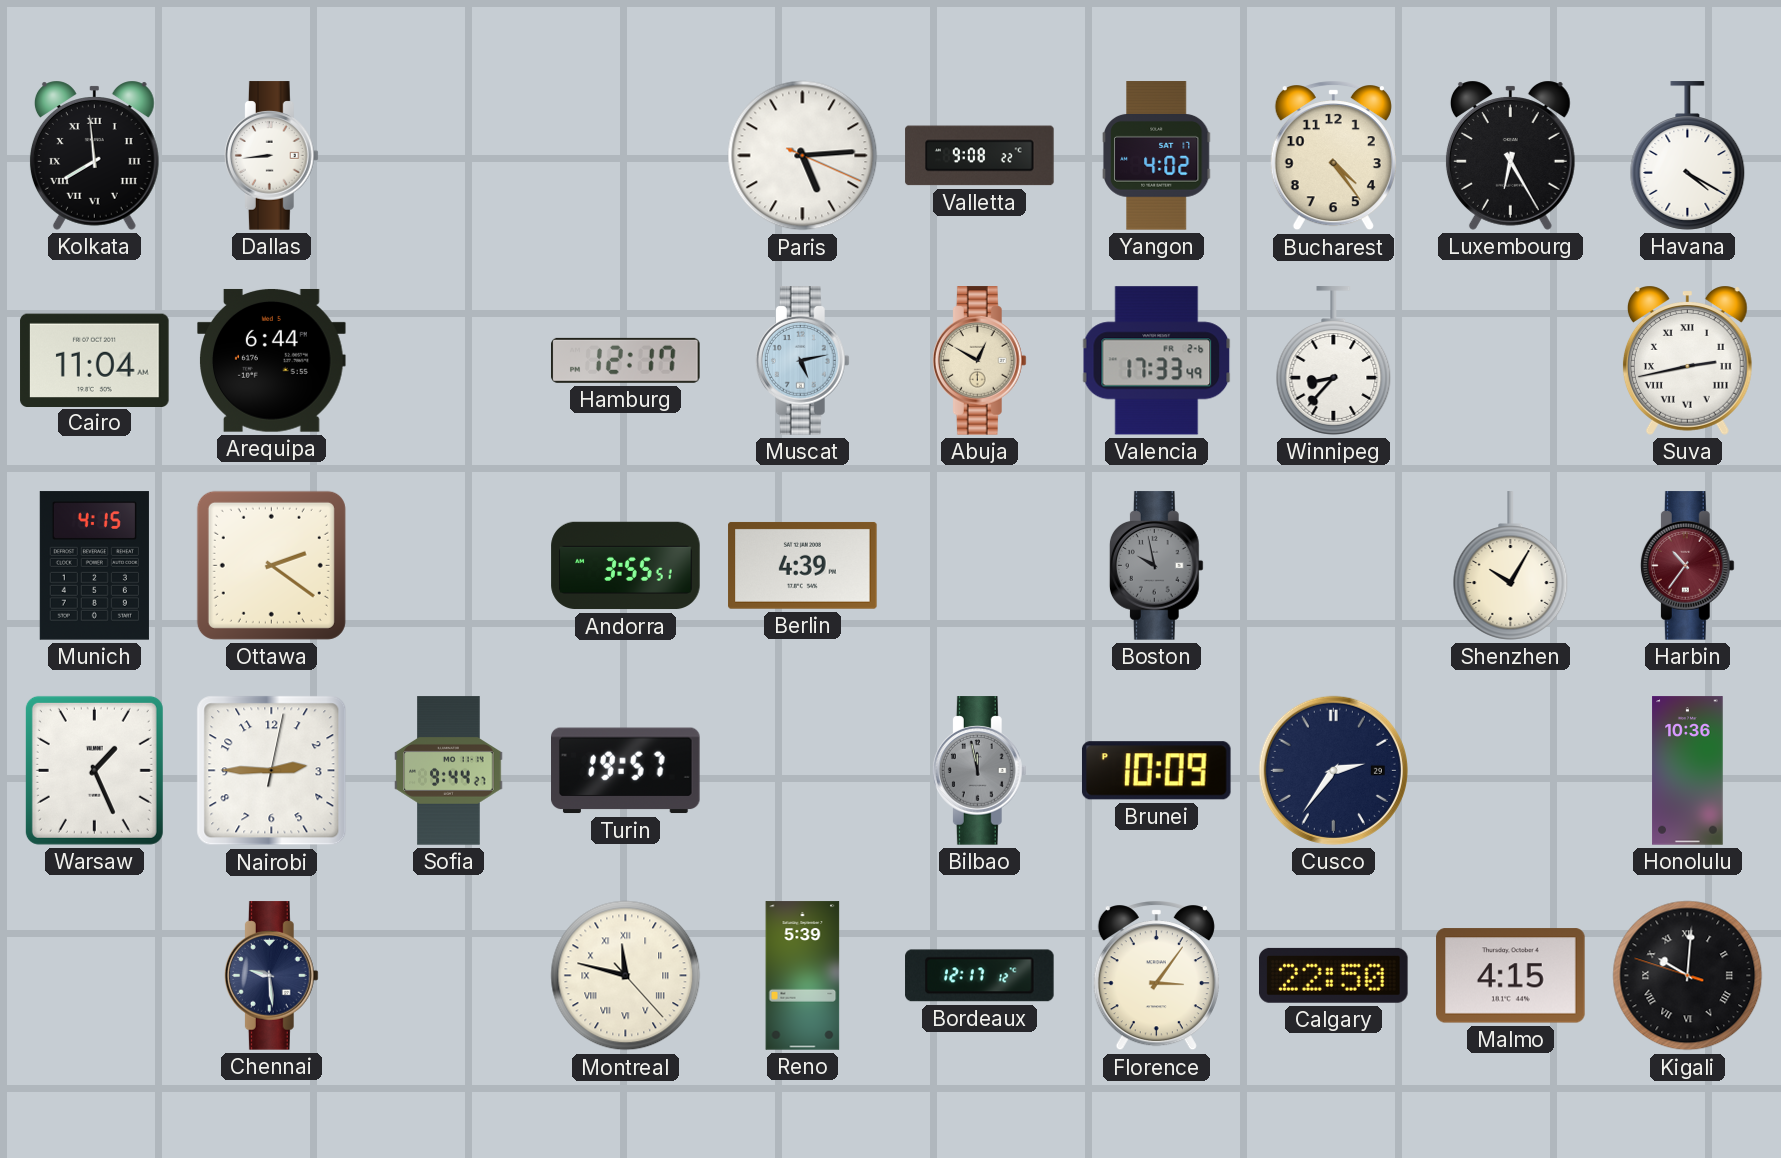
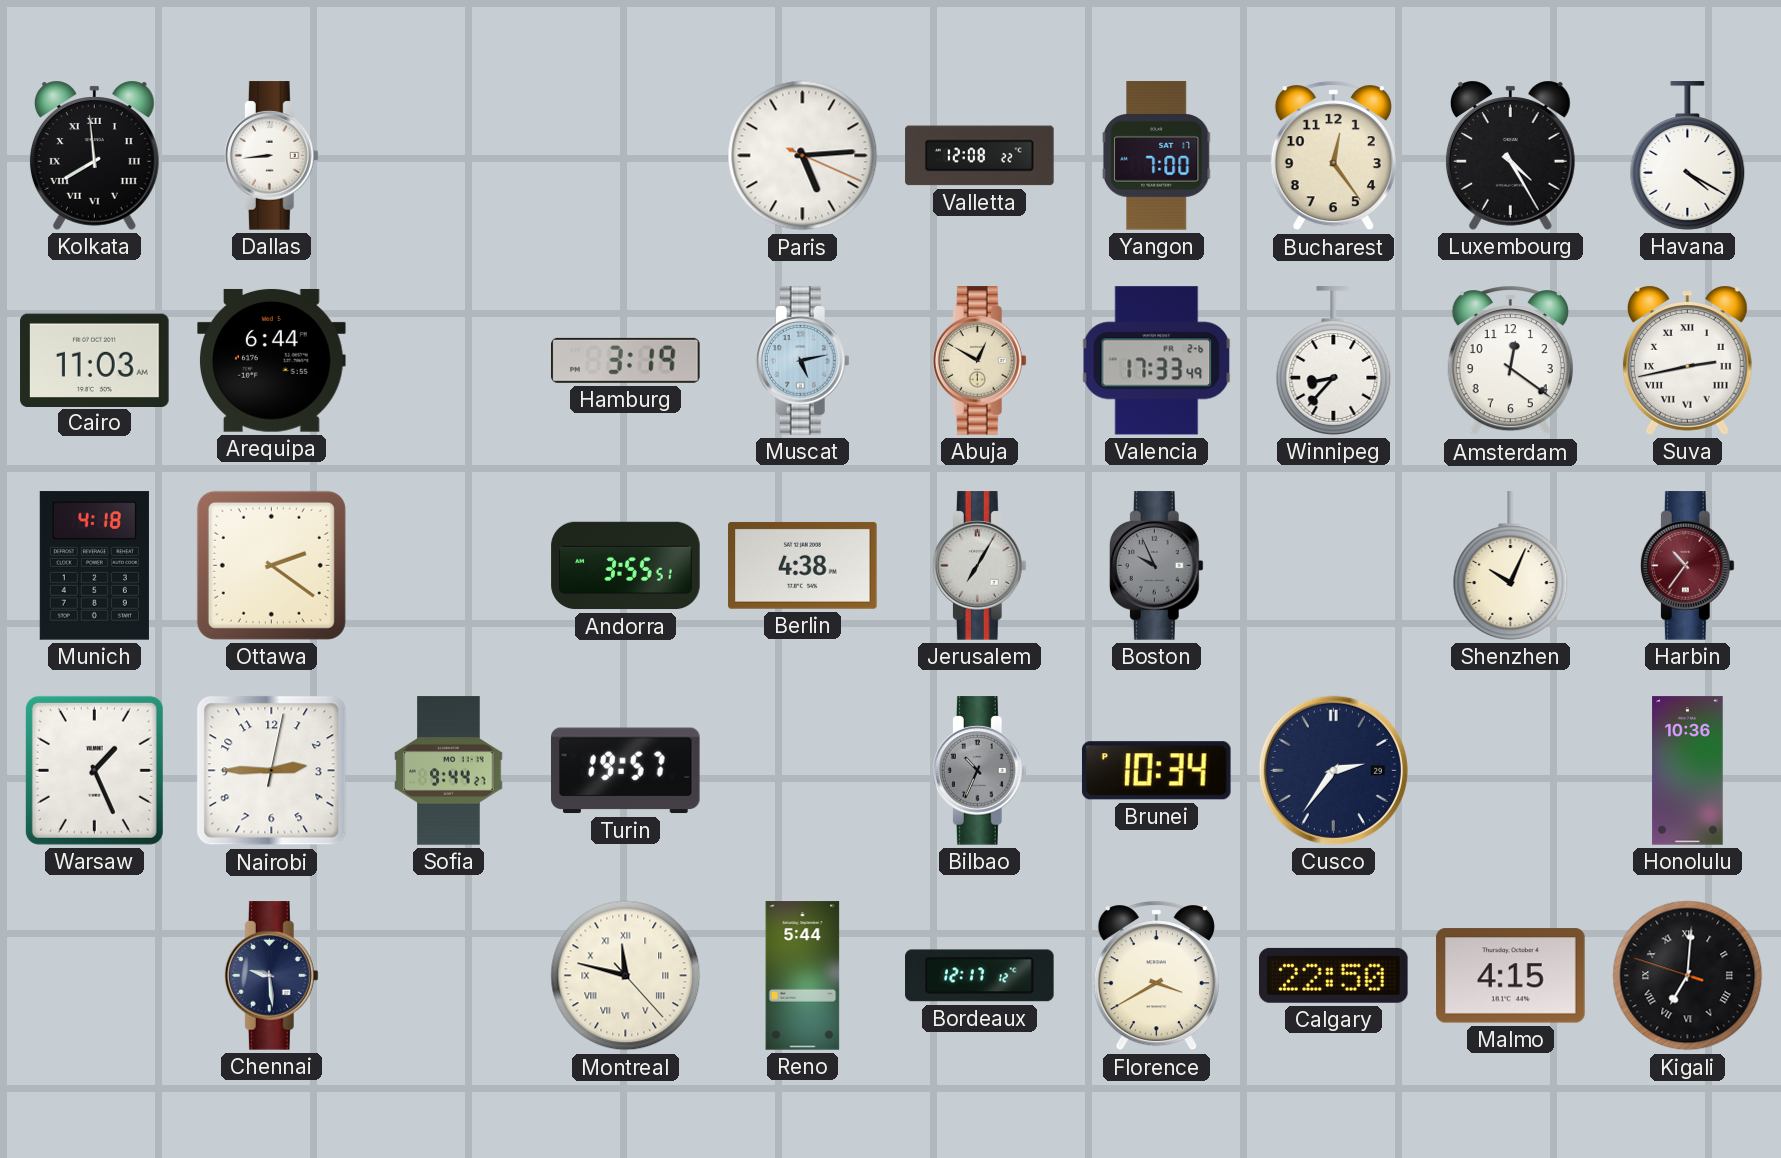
Valletta: 9:08 -> 12:08 (980, 156)
Yangon: 4:02 -> 7:00 (1156, 156)
Bucharest: 4:24 -> 12:24 (1333, 156)
Luxembourg: 6:25 -> 4:25 (1510, 155)
Cairo: 11:04 -> 11:03 (95, 360)
Hamburg: 12:17 -> 3:19 (626, 360)
Amsterdam: none -> 12:21 (1510, 361)
Munich: 4:15 -> 4:18 (94, 566)
Berlin: 4:39 -> 4:38 (803, 565)
Jerusalem: none -> 7:05 (979, 566)
Boston: 9:58 -> 9:56 (1156, 566)
Shenzhen: 10:05 -> 10:04 (1511, 566)
Bilbao: 11:58 -> 10:34 (979, 771)
Brunei: 10:09 -> 10:34 (1156, 771)
Reno: 5:39 -> 5:44 (803, 976)
Florence: 3:06 -> 3:40 (1156, 976)
Kigali: 10:00 -> 7:00 (1688, 976)
